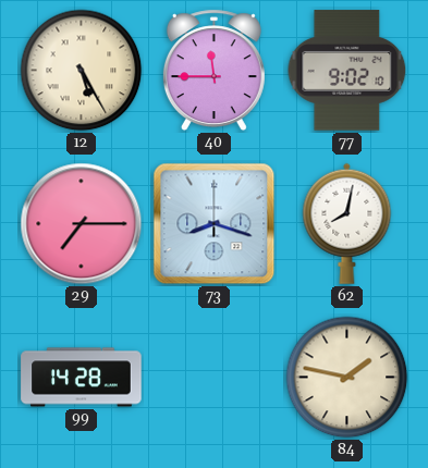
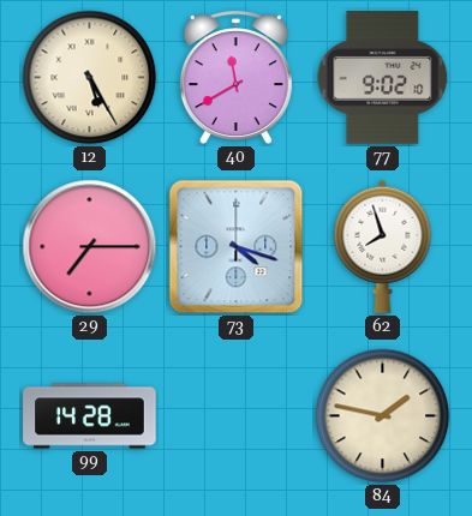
40: 11:45 -> 11:40 (235, 78)
73: 8:18 -> 4:18 (237, 247)
62: 8:02 -> 7:57 (383, 246)
